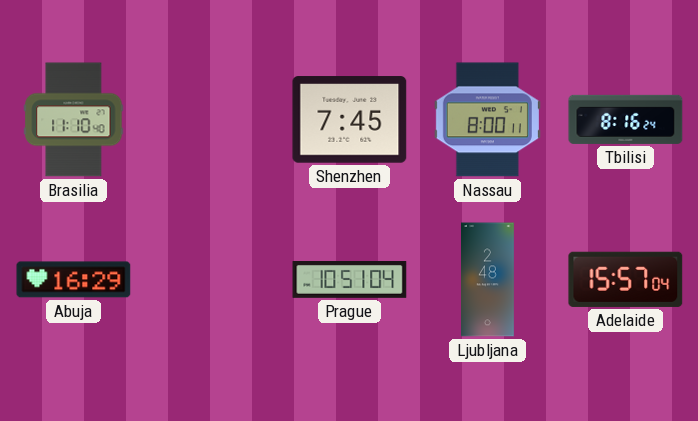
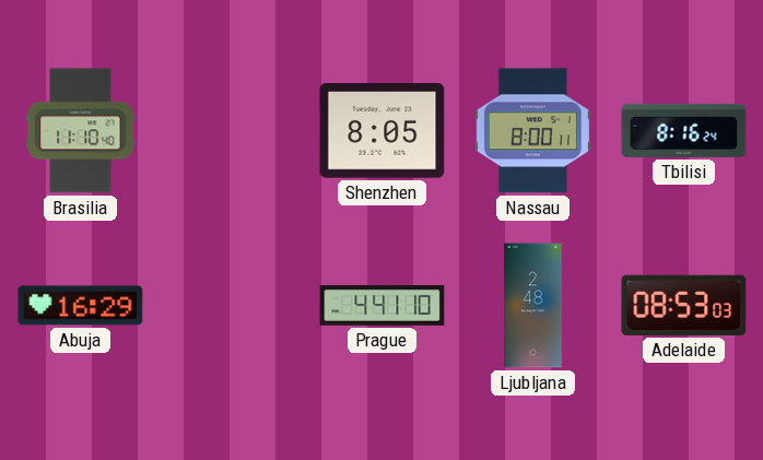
Shenzhen: 7:45 -> 8:05 (383, 131)
Prague: 10:51 -> 4:41 (383, 306)
Adelaide: 15:57 -> 08:53 (684, 305)
